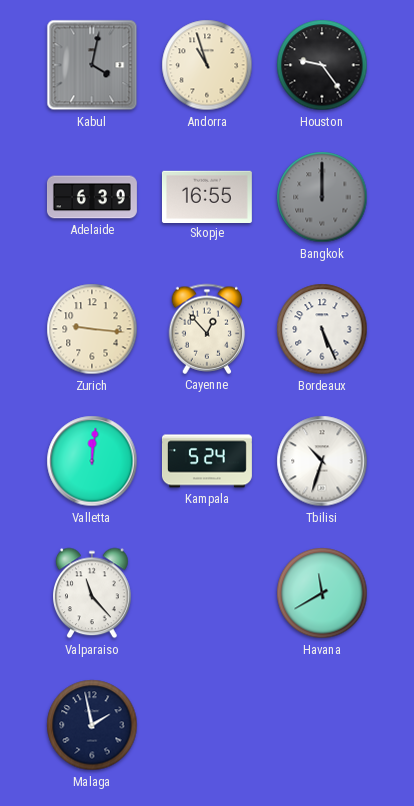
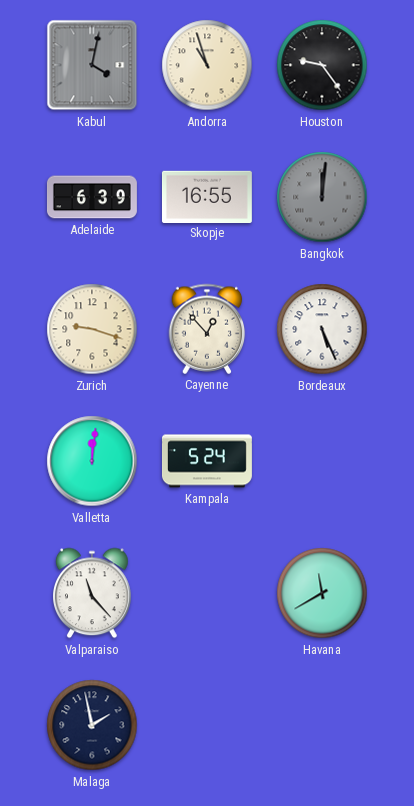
Bangkok: 12:00 -> 12:01 (322, 197)
Zurich: 9:16 -> 9:18 (92, 329)
Tbilisi: 10:33 -> none (322, 461)
